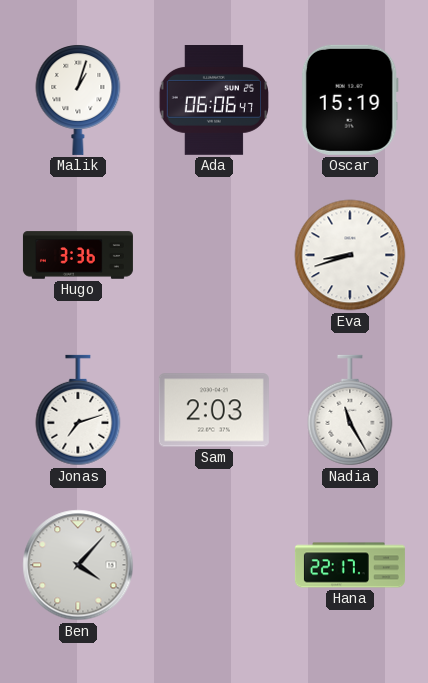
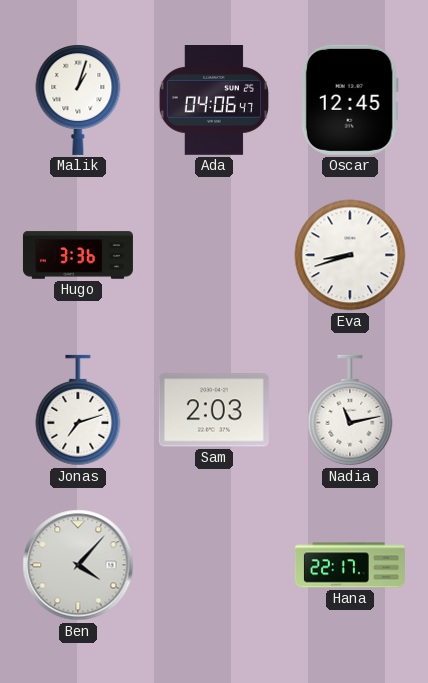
Ada: 06:06 -> 04:06 (213, 101)
Oscar: 15:19 -> 12:45 (350, 100)
Nadia: 11:25 -> 11:13 (350, 410)
